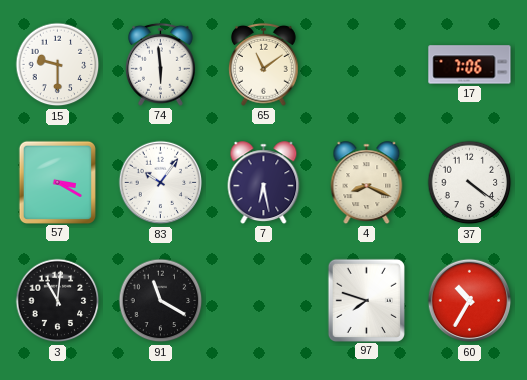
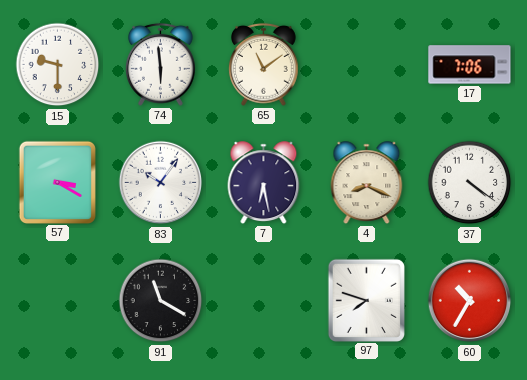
3: 11:01 -> none (58, 301)
